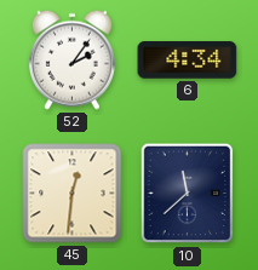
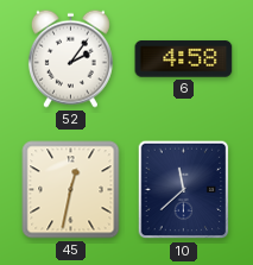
6: 4:34 -> 4:58 (184, 59)
45: 12:31 -> 12:32 (71, 190)
